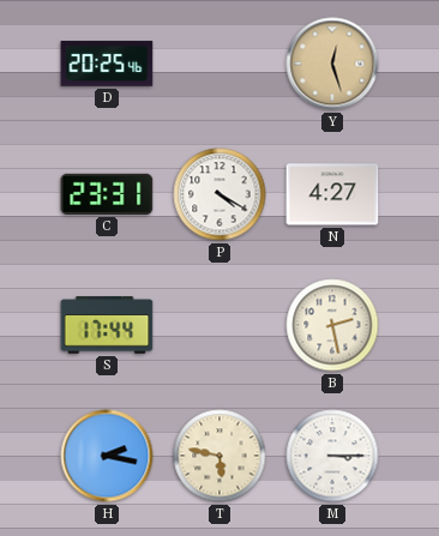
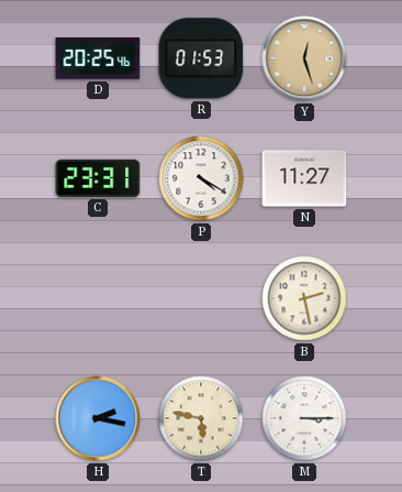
R: none -> 01:53 (201, 58)
N: 4:27 -> 11:27 (304, 178)
S: 17:44 -> none (107, 325)
